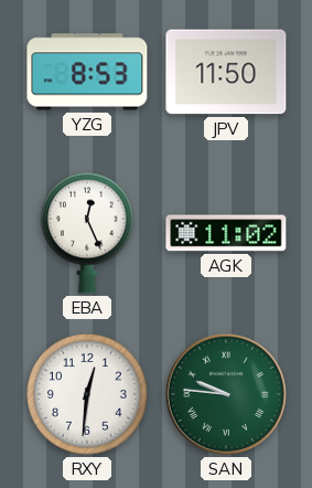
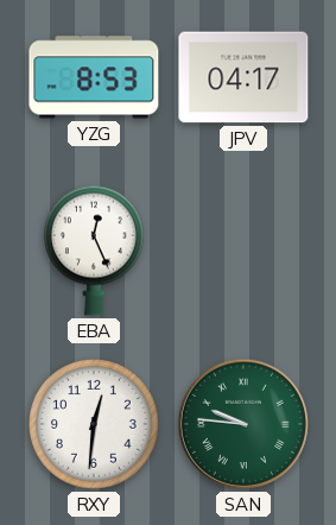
JPV: 11:50 -> 04:17 (243, 77)
AGK: 11:02 -> none (226, 233)
